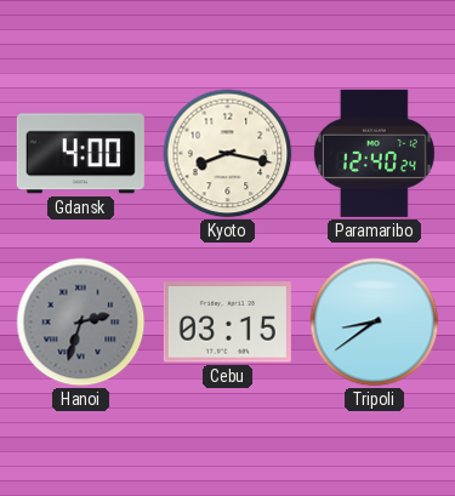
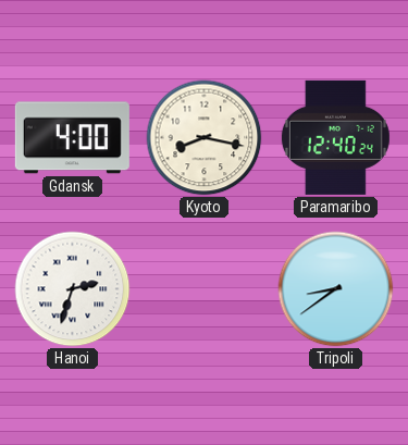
Hanoi dial: grey -> white (73, 289)
Cebu: 03:15 -> none (227, 323)
